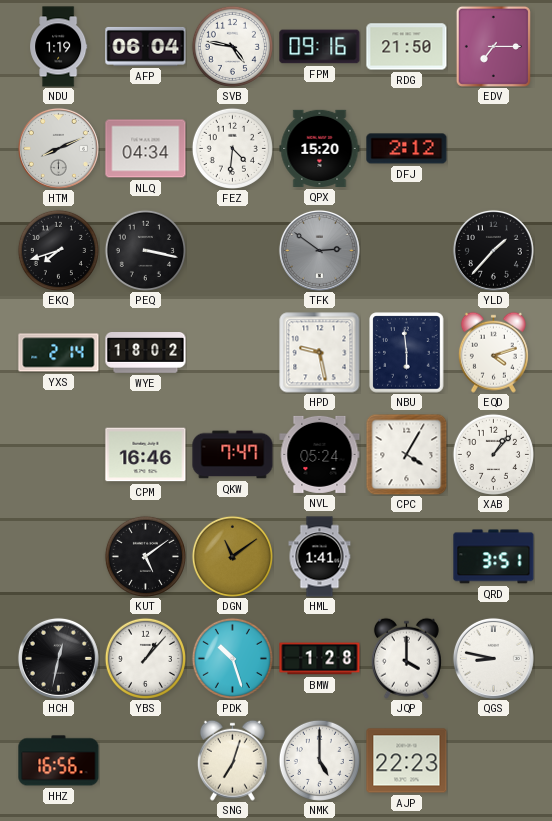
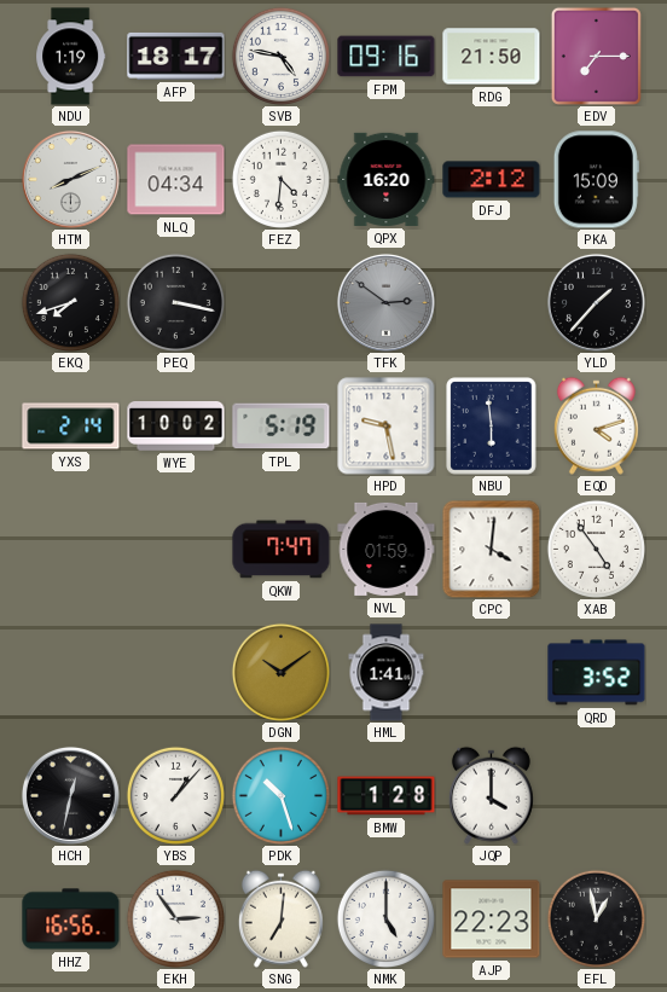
AFP: 06:04 -> 18:17 (176, 56)
QPX: 15:20 -> 16:20 (387, 179)
PKA: none -> 15:09 (596, 180)
WYE: 18:02 -> 10:02 (176, 427)
TPL: none -> 5:19 (282, 427)
CPM: 16:46 -> none (146, 455)
NVL: 05:24 -> 01:59 (387, 549)
CPC: 4:05 -> 4:01 (491, 549)
XAB: 1:07 -> 4:54 (596, 549)
KUT: 5:09 -> none (145, 556)
DGN: 11:09 -> 10:09 (280, 672)
QRD: 3:51 -> 3:52 (597, 673)
QGS: 8:47 -> none (493, 658)
EKH: none -> 2:54 (175, 918)
SNG: 7:03 -> 7:01 (280, 918)
EFL: none -> 12:58 (596, 918)
